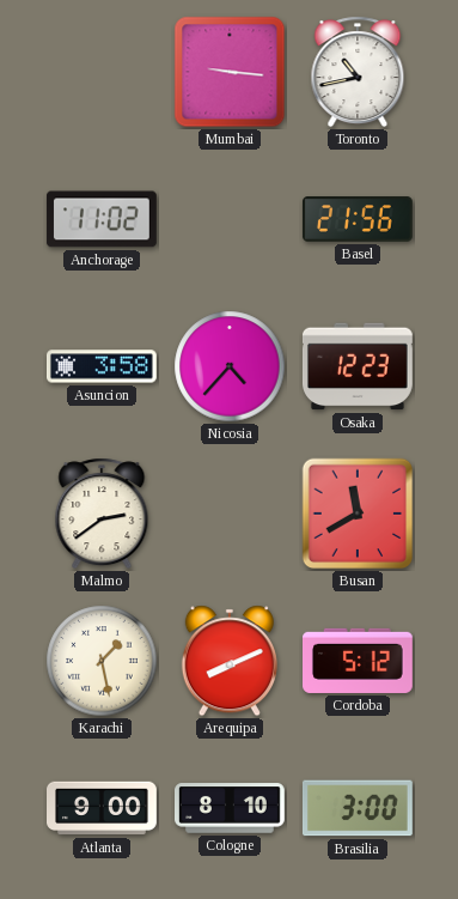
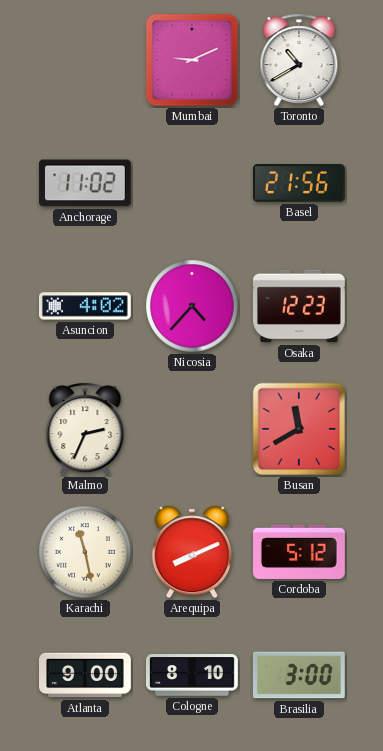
Mumbai: 9:16 -> 9:11 (192, 60)
Toronto: 10:43 -> 10:40 (299, 60)
Asuncion: 3:58 -> 4:02 (86, 306)
Malmo: 2:39 -> 2:34 (85, 429)
Karachi: 1:28 -> 11:28 (85, 552)
